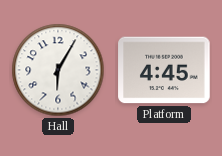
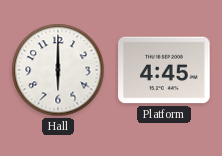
Hall: 6:05 -> 6:00 (58, 70)
